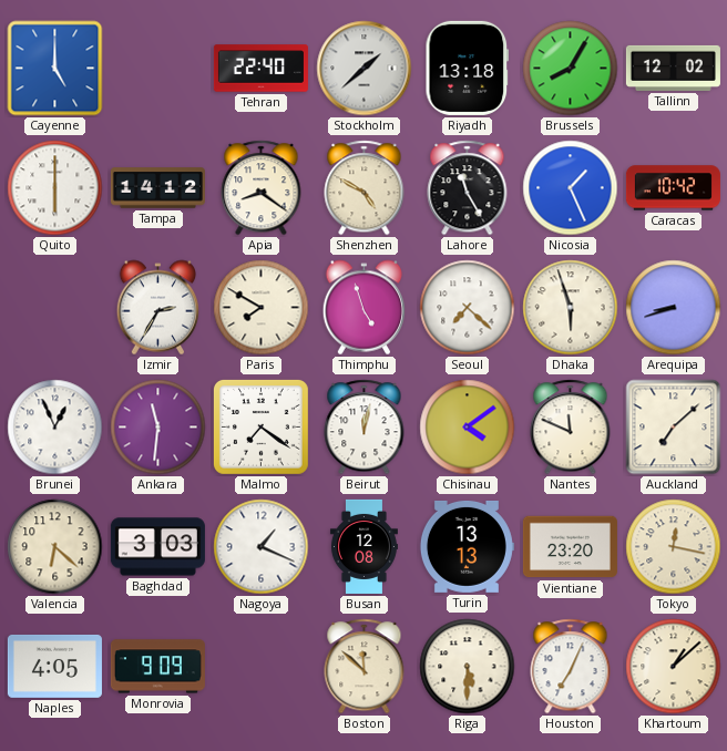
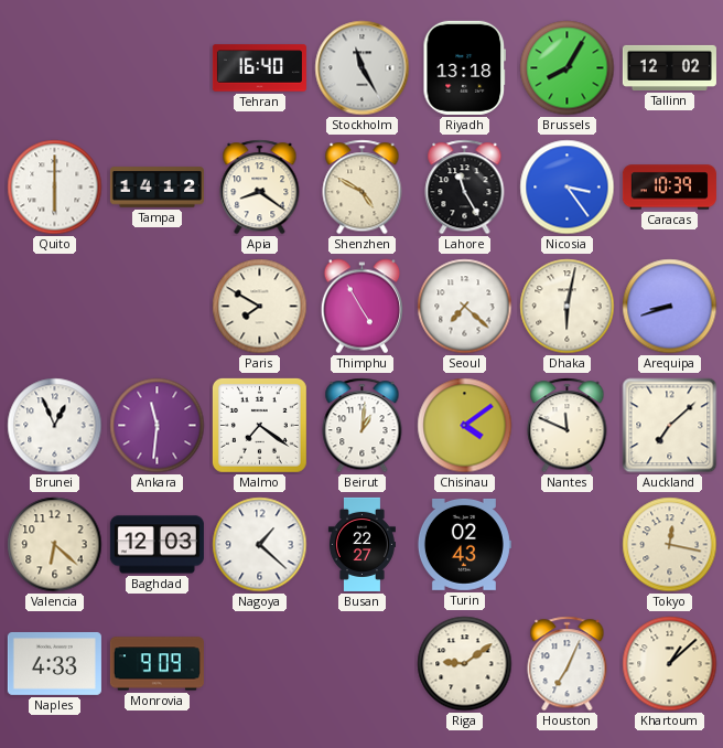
Cayenne: 5:00 -> none (55, 69)
Tehran: 22:40 -> 16:40 (259, 68)
Stockholm: 1:38 -> 11:25 (363, 68)
Nicosia: 1:26 -> 3:24 (568, 188)
Caracas: 10:42 -> 10:39 (669, 188)
Izmir: 2:35 -> none (157, 308)
Thimphu: 4:57 -> 4:55 (361, 307)
Dhaka: 5:57 -> 6:02 (568, 307)
Beirut: 12:02 -> 1:01 (363, 426)
Baghdad: 3:03 -> 12:03 (157, 545)
Nagoya: 1:19 -> 1:22 (260, 545)
Busan: 12:08 -> 22:27 (361, 544)
Turin: 13:13 -> 02:43 (464, 544)
Vientiane: 23:20 -> none (570, 547)
Naples: 4:05 -> 4:33 (54, 663)
Boston: 11:52 -> none (365, 667)
Riga: 5:30 -> 9:09 (465, 664)
